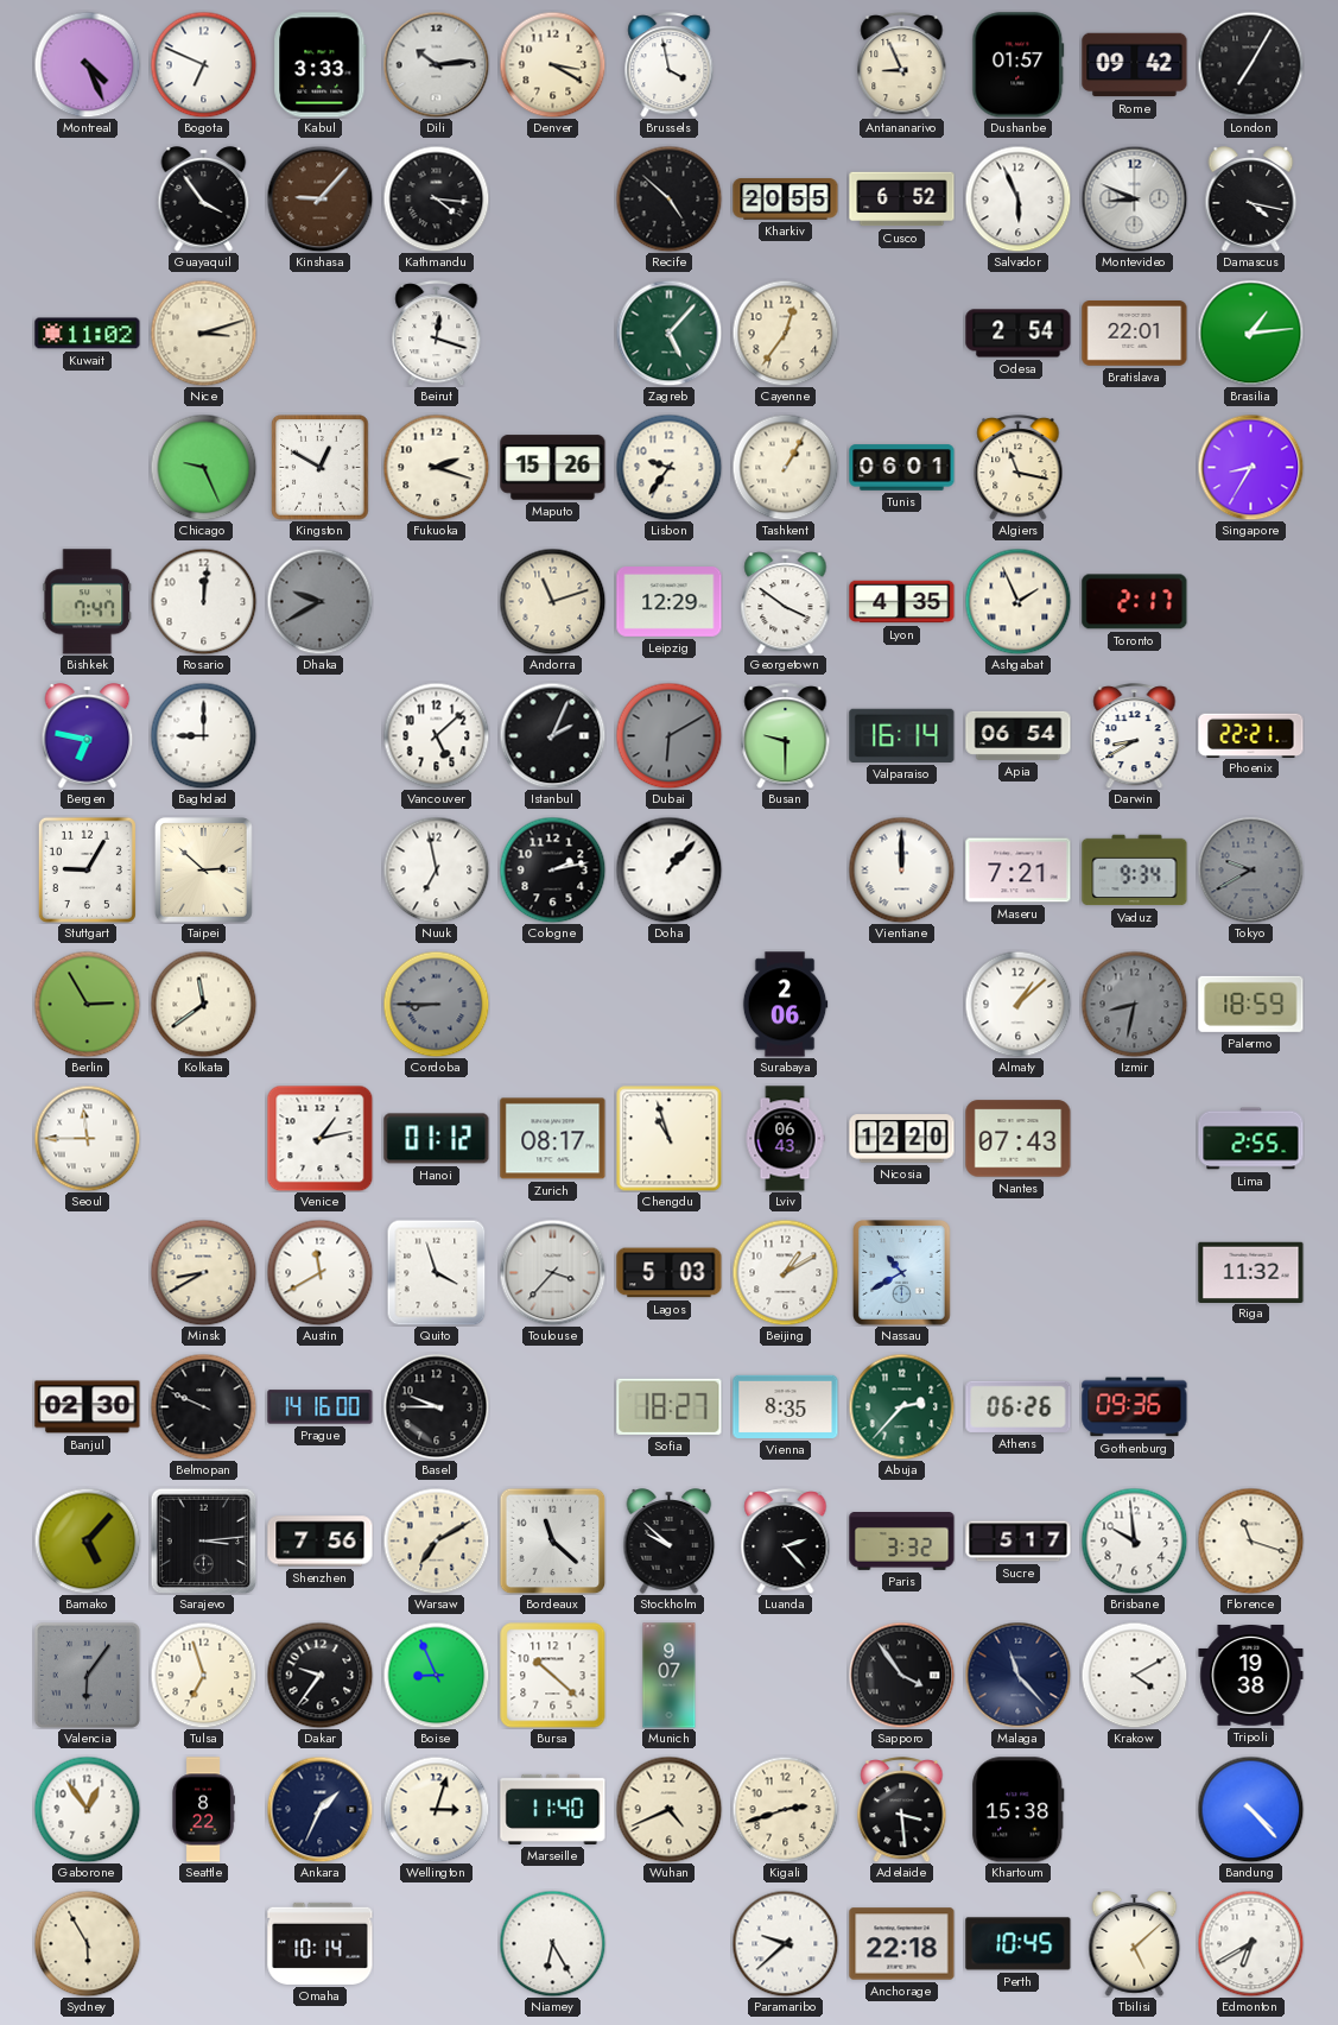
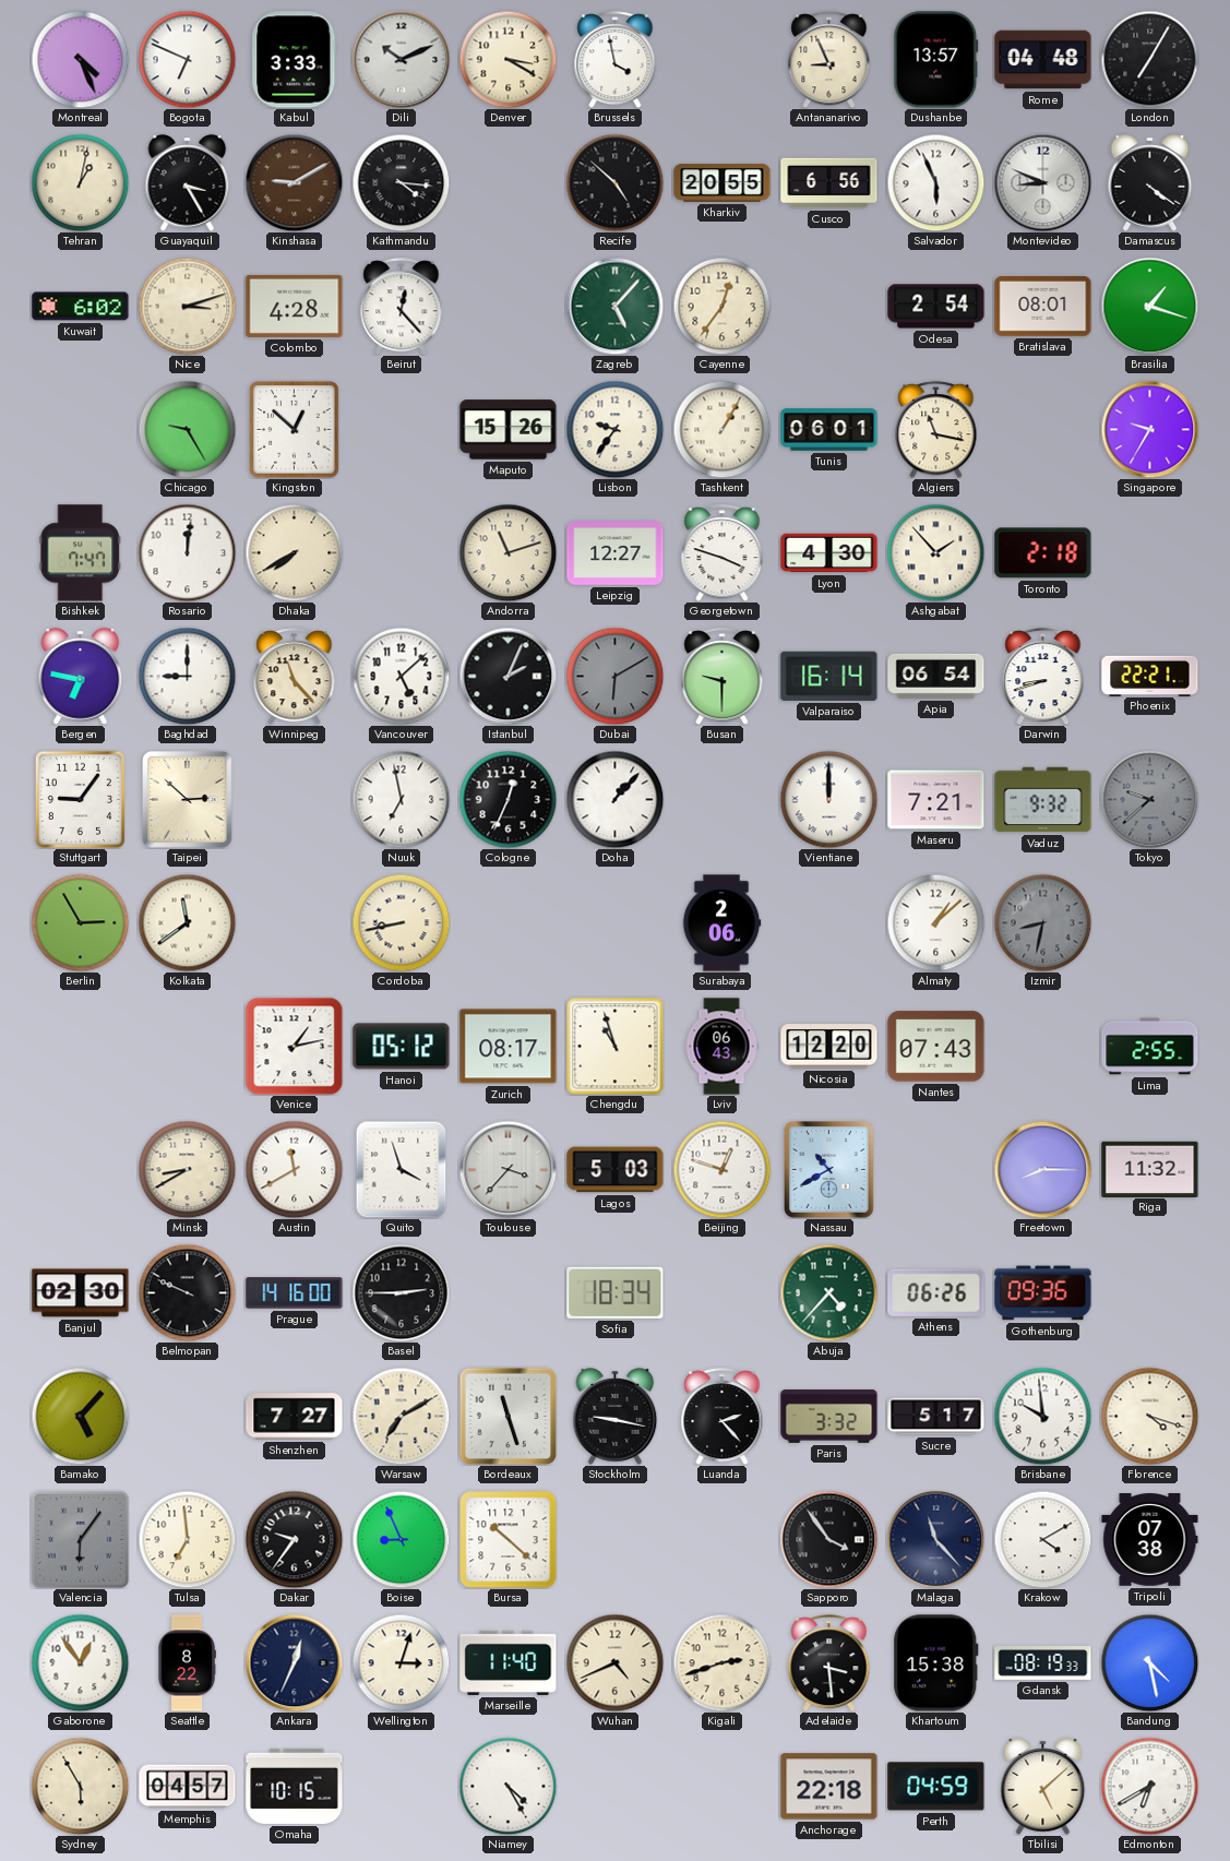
Dili: 10:14 -> 10:11 (401, 59)
Dushanbe: 01:57 -> 13:57 (936, 60)
Rome: 09:42 -> 04:48 (1043, 60)
Tehran: none -> 1:02 (80, 182)
Guayaquil: 3:54 -> 3:25 (188, 183)
Kinshasa: 9:07 -> 9:10 (294, 182)
Cusco: 6:52 -> 6:56 (829, 183)
Damascus: 4:17 -> 4:21 (1150, 183)
Kuwait: 11:02 -> 6:02 (81, 307)
Colombo: none -> 4:28 (295, 306)
Beirut: 12:18 -> 12:23 (402, 307)
Bratislava: 22:01 -> 08:01 (1043, 307)
Brasilia: 1:14 -> 1:18 (1149, 306)
Chicago: 9:26 -> 9:25 (187, 429)
Kingston: 12:50 -> 12:52 (295, 430)
Fukuoka: 2:18 -> none (436, 467)
Singapore: 8:35 -> 9:35 (1149, 429)
Dhaka: 9:40 -> 7:40 (294, 552)
Dhaka dial: grey -> cream (294, 552)
Leipzig: 12:29 -> 12:27 (616, 553)
Georgetown: 3:51 -> 3:48 (723, 553)
Lyon: 4:35 -> 4:30 (829, 553)
Ashgabat: 1:56 -> 1:53 (935, 552)
Toronto: 2:17 -> 2:18 (1043, 553)
Winnipeg: none -> 11:23 (295, 677)
Darwin: 8:40 -> 8:42 (1043, 677)
Stuttgart: 9:05 -> 9:06 (80, 799)
Cologne: 2:13 -> 12:34 (507, 799)
Vaduz: 9:34 -> 9:32 (1043, 800)
Tokyo: 9:40 -> 9:38 (1149, 799)
Cordoba: 8:45 -> 8:43 (401, 922)
Cordoba dial: grey -> cream (401, 922)
Palermo: 18:59 -> none (1251, 1004)
Seoul: 11:45 -> none (87, 1138)
Hanoi: 01:12 -> 05:12 (402, 1047)
Beijing: 1:10 -> 12:48 (721, 1169)
Freetown: none -> 8:15 (1042, 1169)
Basel: 9:45 -> 2:45 (401, 1292)
Sofia: 18:27 -> 18:34 (616, 1292)
Vienna: 8:35 -> none (786, 1406)
Abuja: 2:37 -> 4:37 (828, 1292)
Sarajevo: 3:14 -> none (203, 1540)
Shenzhen: 7:56 -> 7:27 (295, 1417)
Bordeaux: 11:22 -> 11:27 (507, 1416)
Stockholm: 9:52 -> 9:17 (616, 1417)
Florence: 11:18 -> 4:18 (1149, 1416)
Tulsa: 6:57 -> 6:59 (187, 1539)
Munich: 9:07 -> none (670, 1676)
Tripoli: 19:38 -> 07:38 (1150, 1540)
Ankara: 1:34 -> 12:34 (294, 1662)
Gdansk: none -> 08:19 (1043, 1662)
Bandung: 4:23 -> 4:28 (1149, 1662)
Memphis: none -> 04:57 (188, 1787)
Omaha: 10:14 -> 10:15 (295, 1786)
Niamey: 6:25 -> 4:25 (507, 1786)
Paramaribo: 9:38 -> none (785, 1943)
Perth: 10:45 -> 04:59 (936, 1787)
